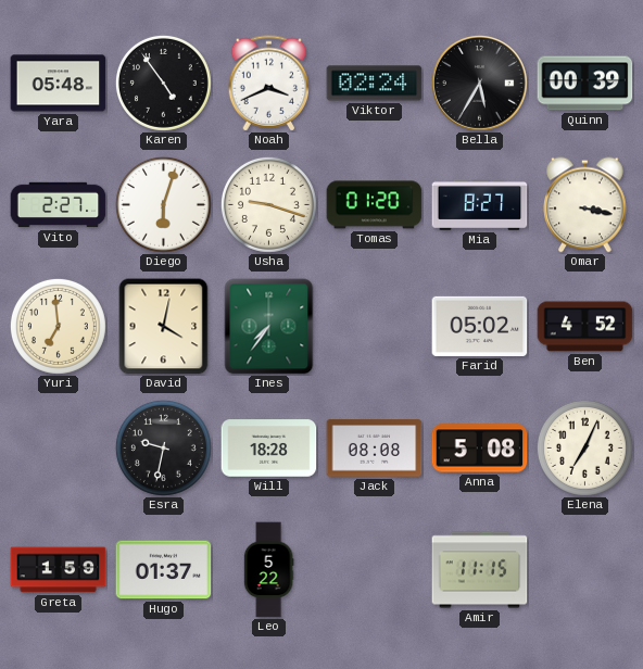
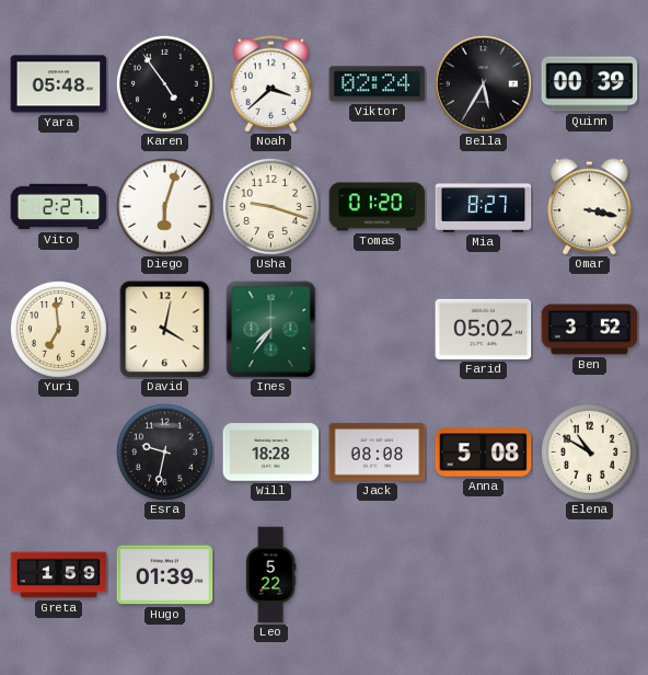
Noah: 3:41 -> 3:38 (271, 84)
Ben: 4:52 -> 3:52 (590, 330)
Elena: 7:04 -> 10:50 (589, 451)
Hugo: 01:37 -> 01:39 (165, 575)
Amir: 11:15 -> none (480, 570)
